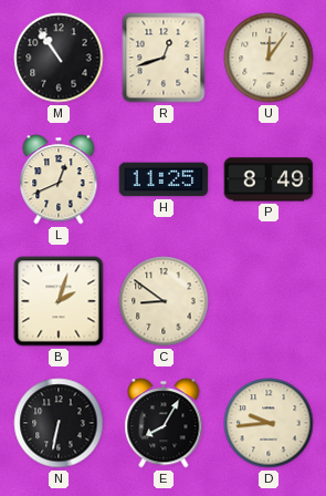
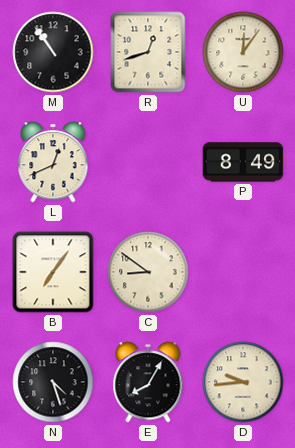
H: 11:25 -> none (164, 179)
B: 2:03 -> 7:06 (53, 272)
N: 6:32 -> 4:27 (53, 382)
